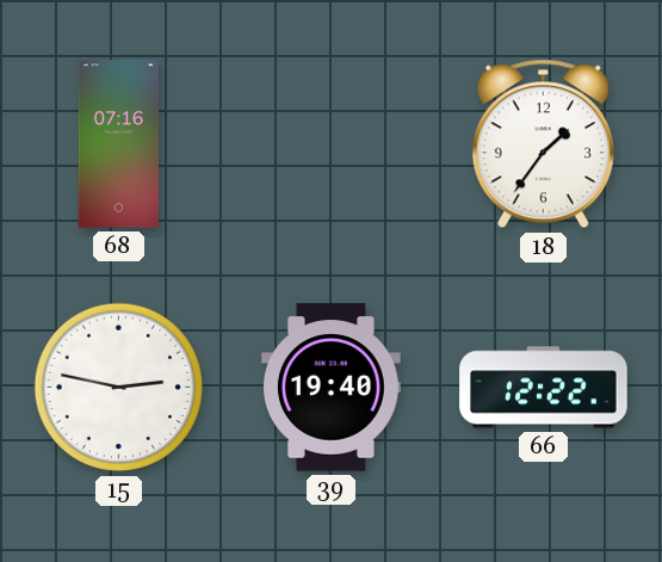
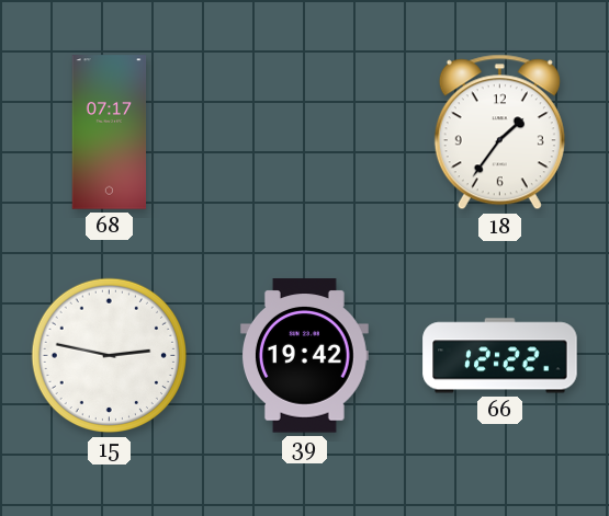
68: 07:16 -> 07:17 (110, 133)
39: 19:40 -> 19:42 (304, 356)
